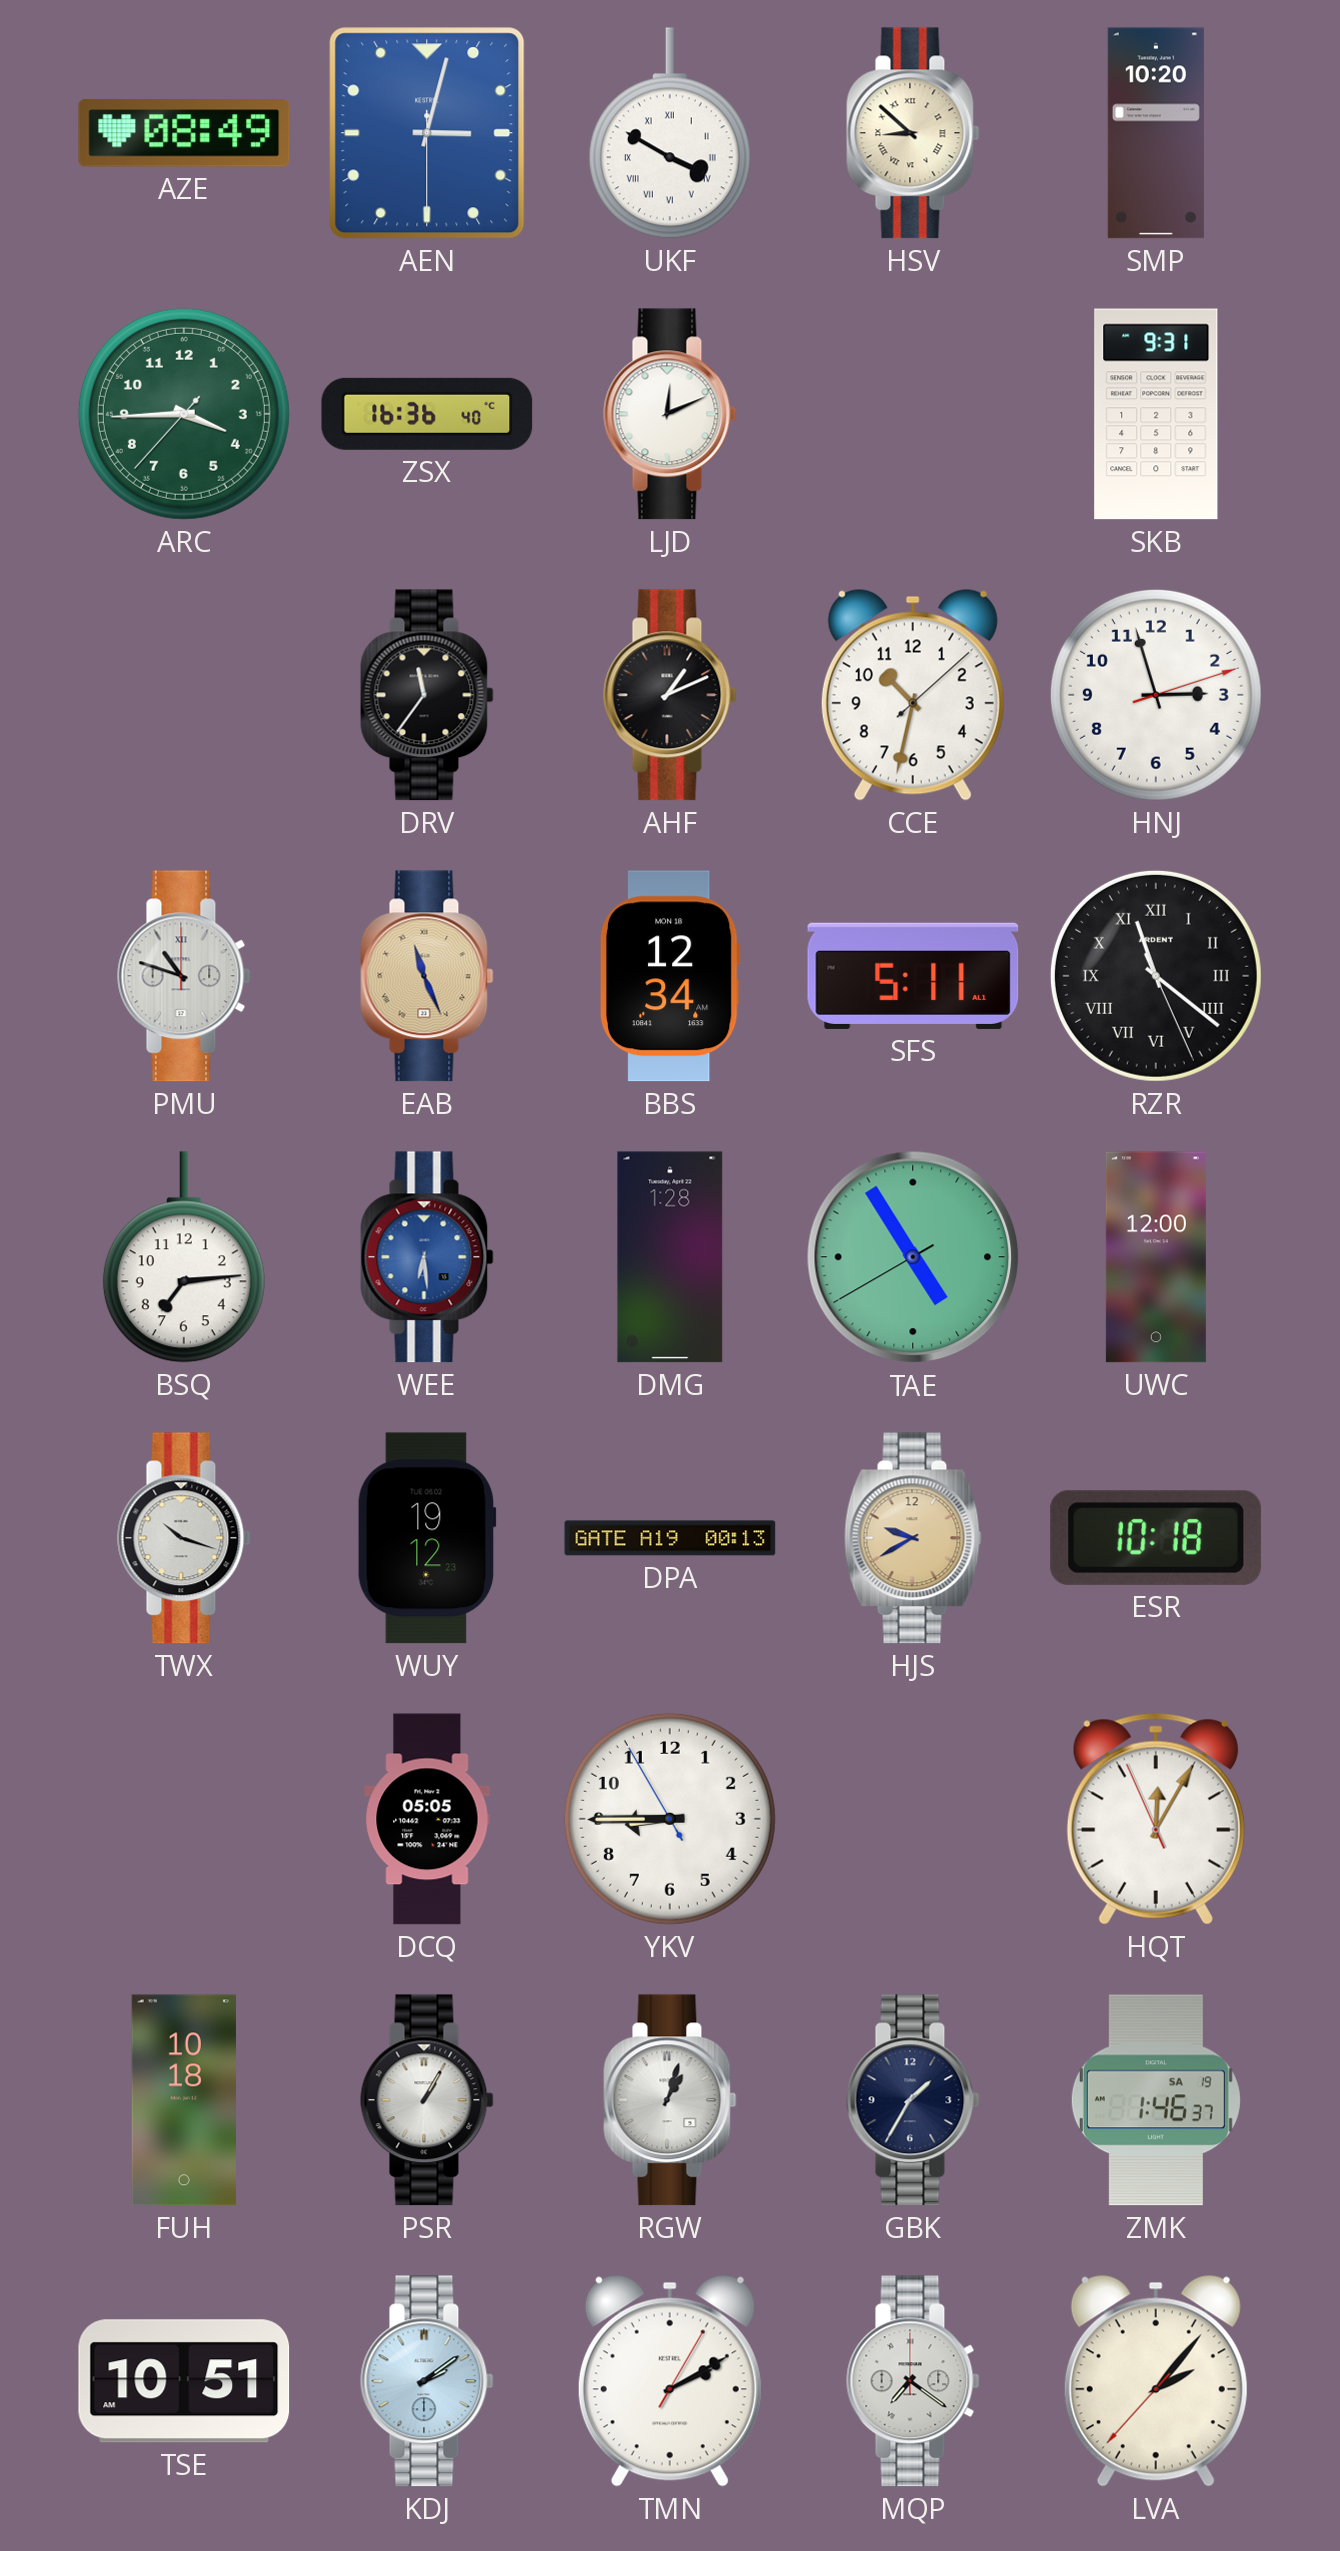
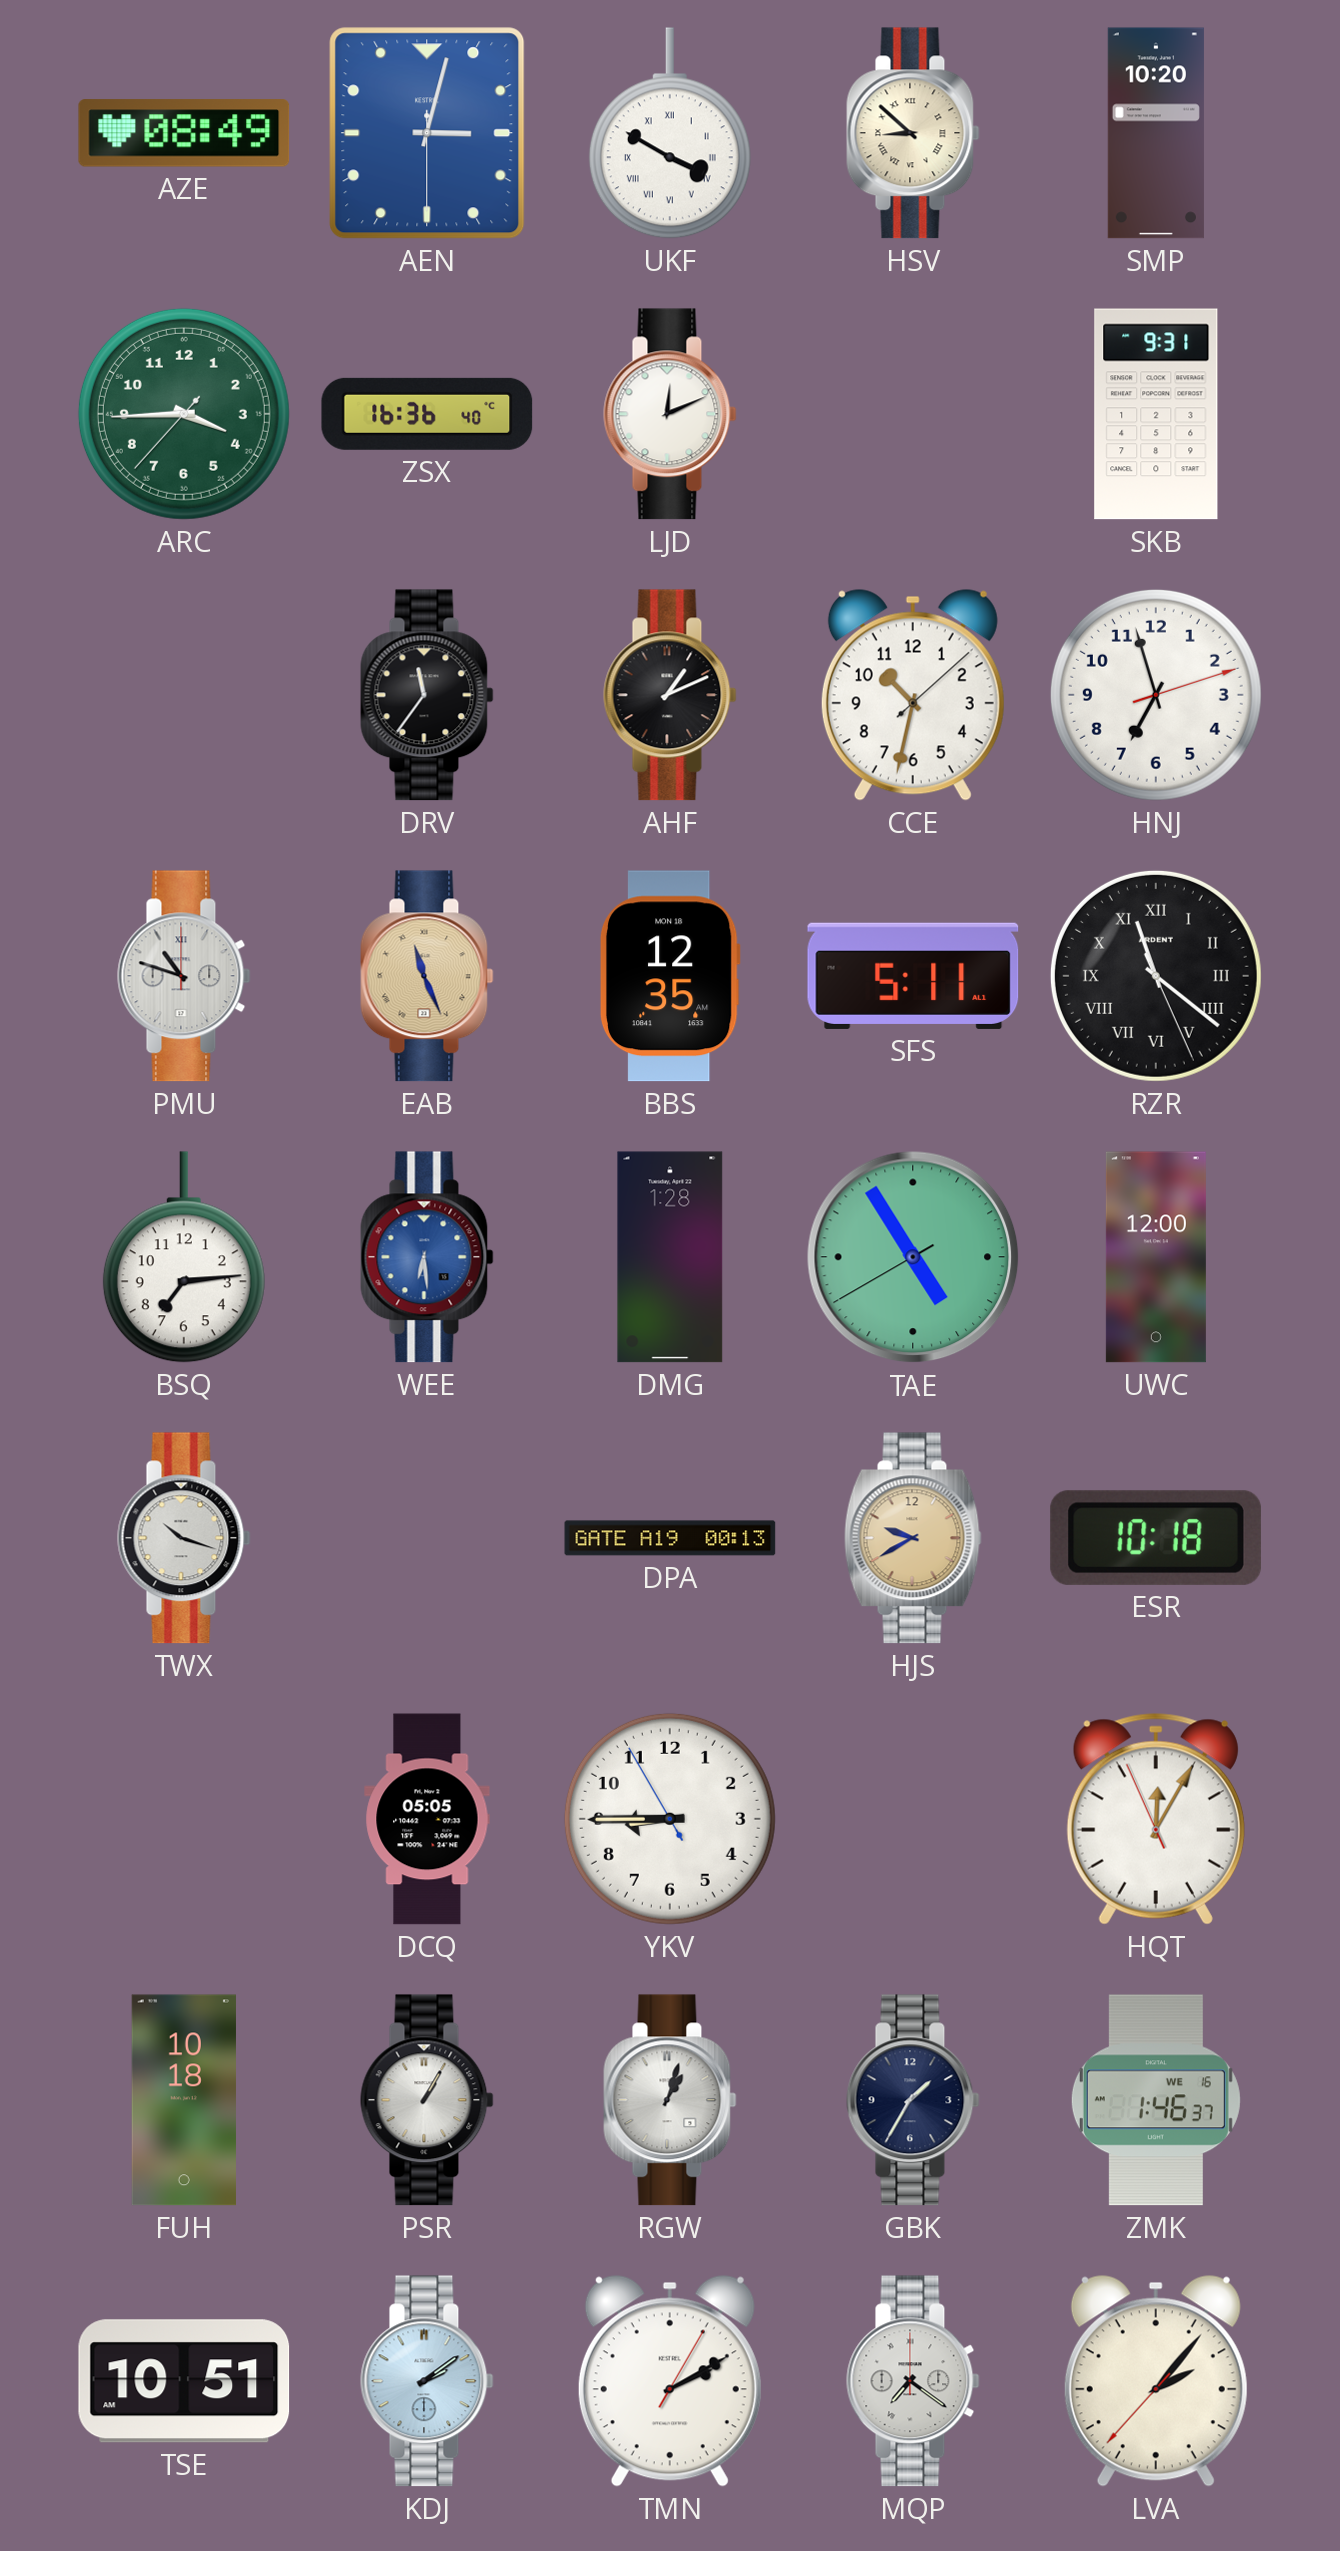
HNJ: 2:57 -> 6:57 (1156, 695)
BBS: 12:34 -> 12:35 (670, 976)
WUY: 19:12 -> none (427, 1538)
ZMK date: SA 19 -> WE 16 (1156, 2100)
